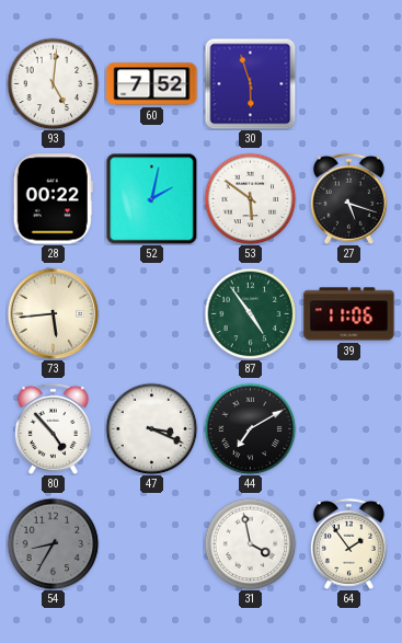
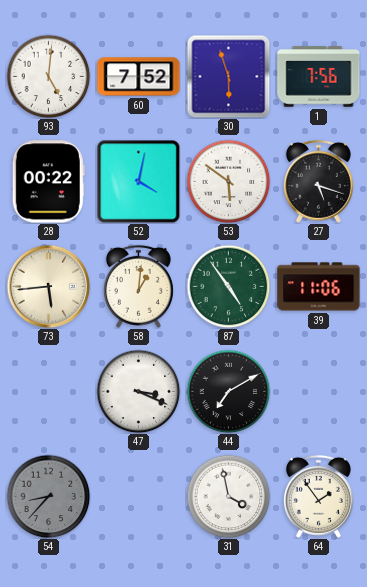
1: none -> 7:56 (319, 77)
52: 2:02 -> 4:02 (138, 181)
58: none -> 1:01 (138, 286)
80: 4:53 -> none (53, 428)
54: 8:35 -> 8:37 (48, 496)
